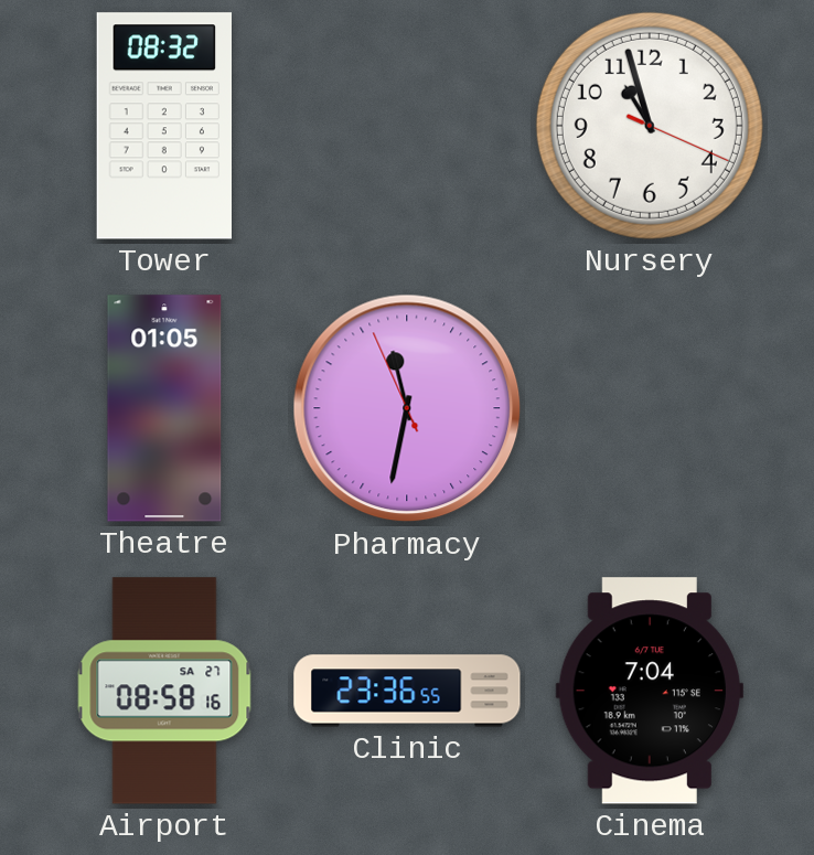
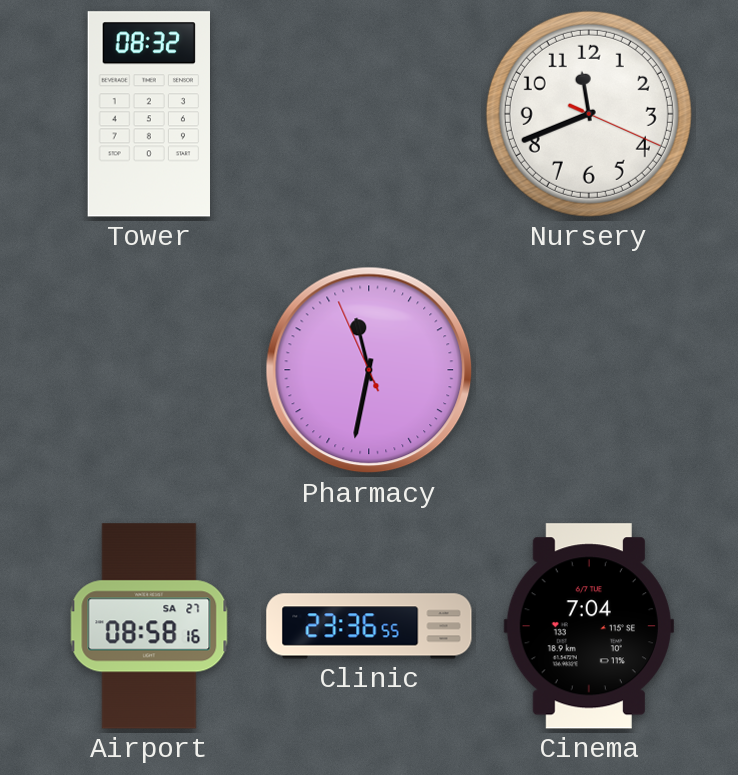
Nursery: 10:57 -> 11:41 (589, 114)
Theatre: 01:05 -> none (164, 408)
